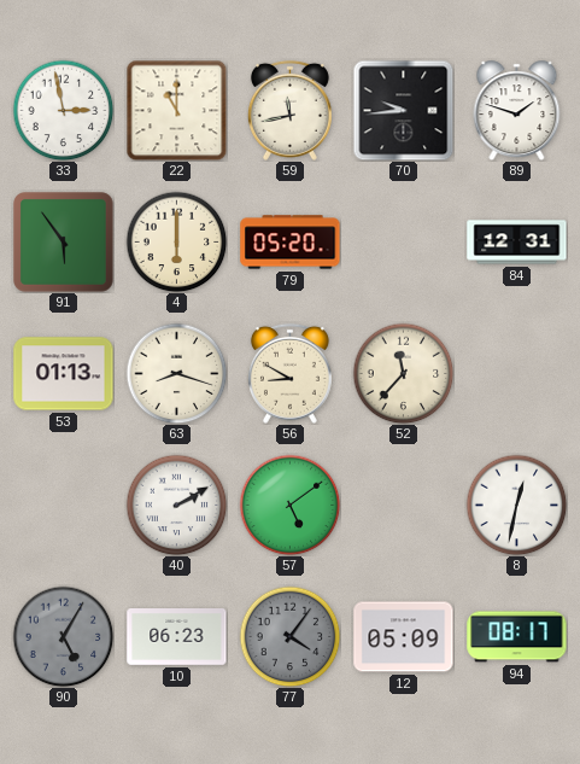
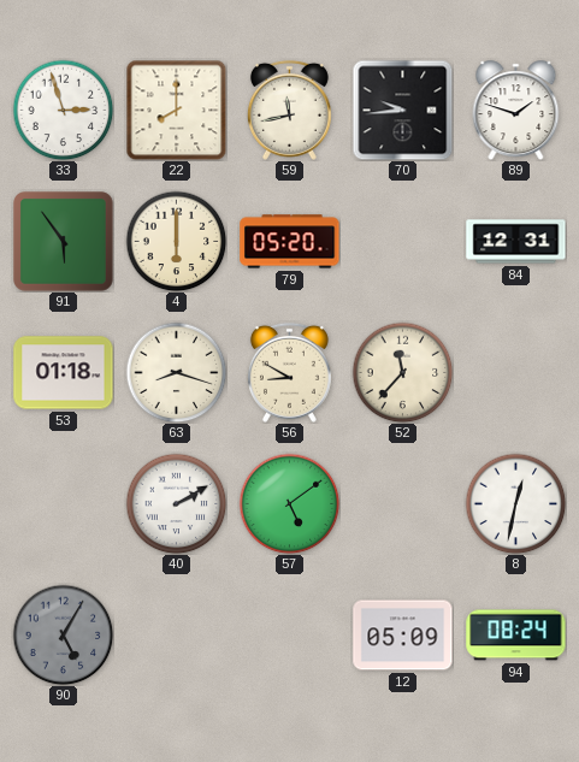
33: 2:58 -> 2:57 (63, 110)
22: 11:00 -> 8:00 (176, 110)
53: 01:13 -> 01:18 (64, 373)
10: 06:23 -> none (177, 637)
77: 4:06 -> none (289, 636)
94: 08:17 -> 08:24 (516, 636)
